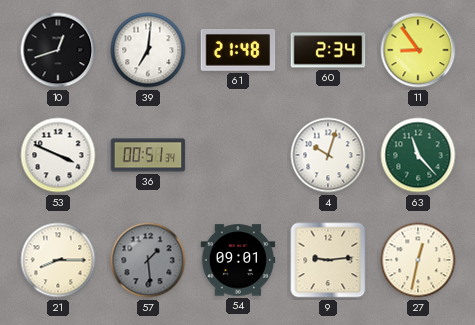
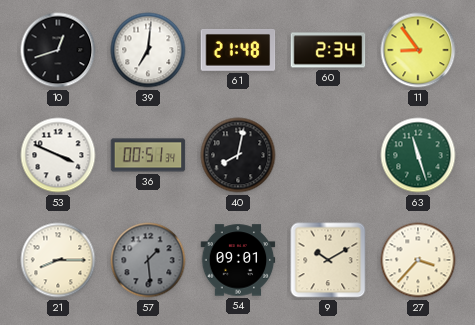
40: none -> 8:02 (238, 155)
4: 10:03 -> none (328, 155)
63: 11:23 -> 11:27 (418, 155)
9: 9:14 -> 10:10 (328, 260)
27: 12:32 -> 3:37 (418, 260)
